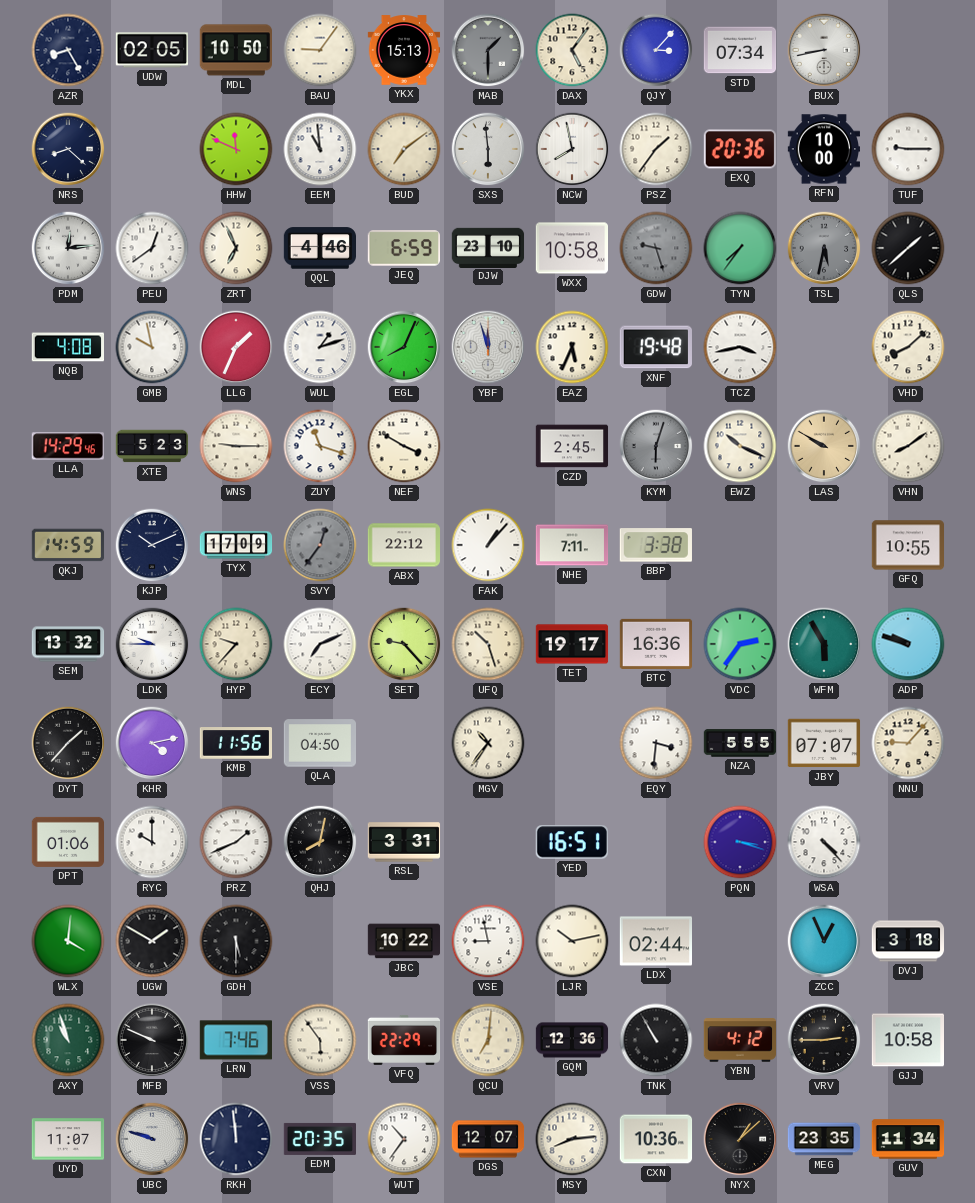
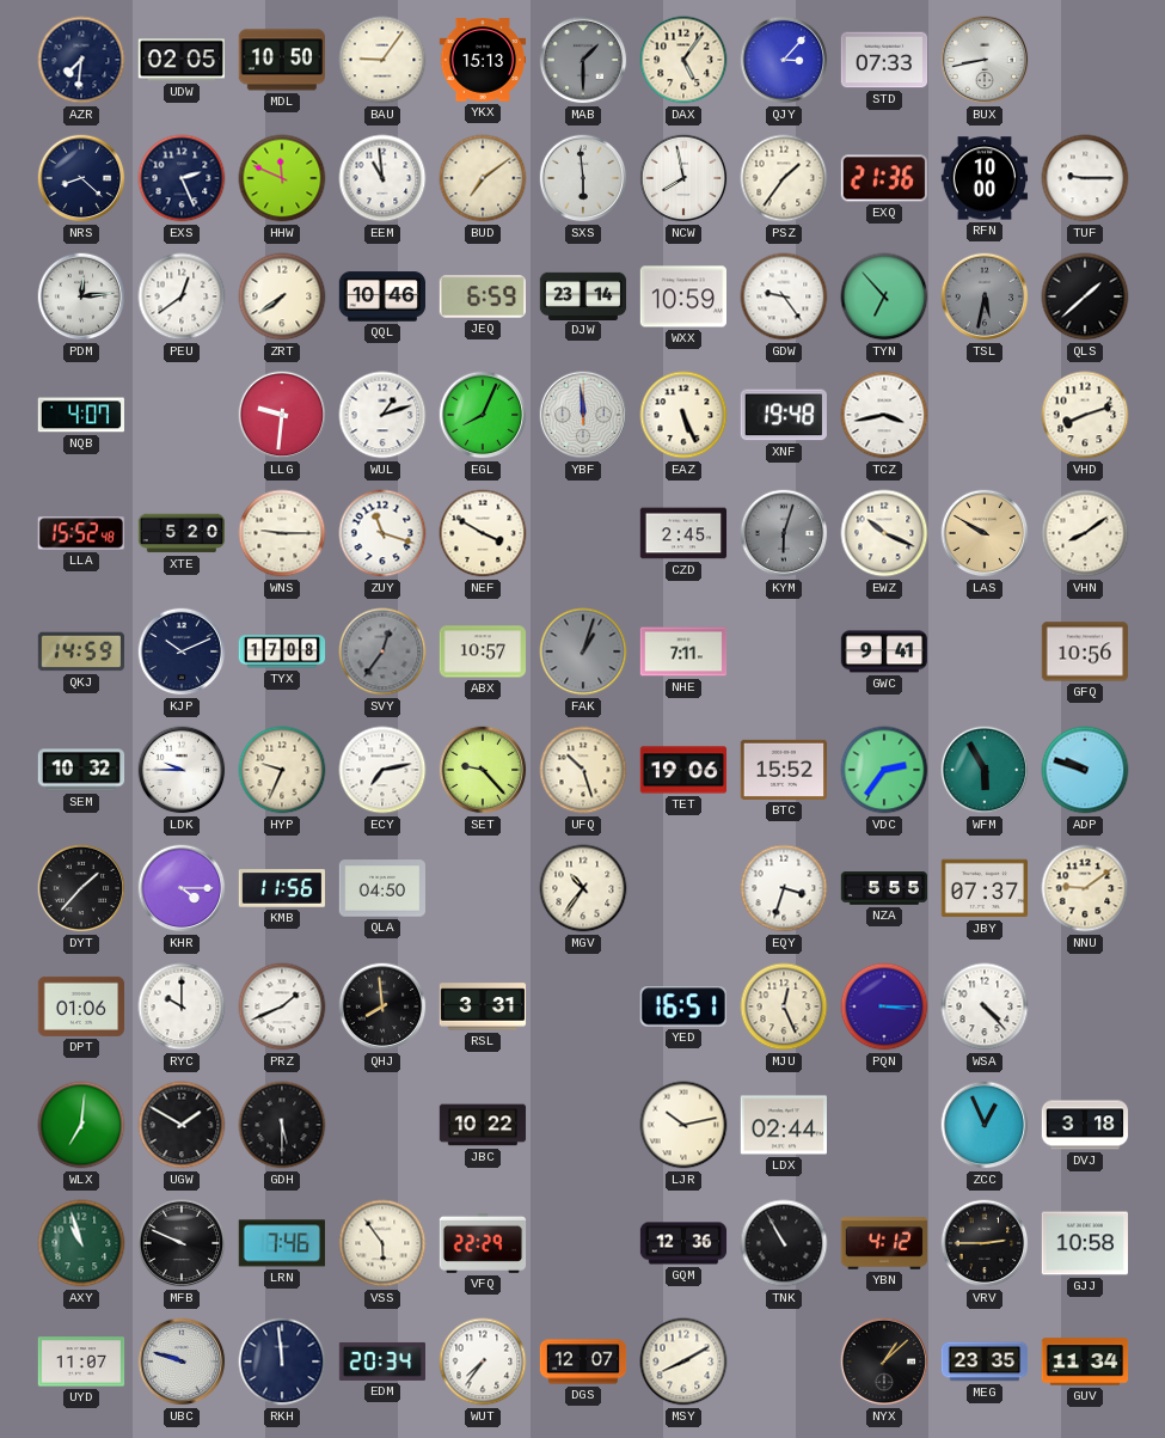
AZR: 8:25 -> 7:31 (81, 60)
STD: 07:34 -> 07:33 (884, 60)
EXS: none -> 2:26 (182, 178)
EXQ: 20:36 -> 21:36 (883, 178)
ZRT: 6:56 -> 7:39 (282, 296)
QQL: 4:46 -> 10:46 (381, 296)
DJW: 23:10 -> 23:14 (583, 295)
WXX: 10:58 -> 10:59 (682, 296)
GDW: 9:27 -> 9:24 (784, 296)
GDW dial: grey -> white (784, 296)
TYN: 7:36 -> 6:53 (884, 296)
NQB: 4:08 -> 4:07 (80, 415)
GMB: 9:58 -> none (152, 347)
LLG: 1:34 -> 9:31 (282, 415)
YBF: 11:57 -> 11:59 (583, 415)
EAZ: 5:34 -> 5:26 (683, 415)
VHD: 8:08 -> 8:12 (1085, 415)
LLA: 14:29 -> 15:52 (81, 533)
XTE: 5:23 -> 5:20 (182, 533)
TYX: 17:09 -> 17:08 (282, 651)
ABX: 22:12 -> 10:57 (483, 651)
FAK: 1:07 -> 1:03 (583, 651)
FAK dial: white -> grey (583, 651)
BBP: 3:38 -> none (656, 545)
GWC: none -> 9:41 (884, 651)
GFQ: 10:55 -> 10:56 (1085, 651)
SEM: 13:32 -> 10:32 (81, 770)
HYP: 9:37 -> 9:34 (282, 770)
ECY: 7:11 -> 7:13 (382, 770)
TET: 19:17 -> 19:06 (683, 770)
BTC: 16:36 -> 15:52 (784, 770)
KHR: 4:13 -> 4:15 (182, 888)
EQY: 3:31 -> 3:33 (784, 888)
JBY: 07:07 -> 07:37 (985, 888)
NNU: 9:07 -> 9:09 (1085, 888)
QHJ: 8:02 -> 7:59 (382, 1006)
MJU: none -> 12:26 (784, 1006)
PQN: 3:18 -> 3:15 (884, 1006)
WLX: 4:01 -> 7:01 (81, 1125)
VSE: 8:58 -> none (488, 941)
QCU: 7:01 -> none (488, 1040)
EDM: 20:35 -> 20:34 (381, 1361)
WUT: 10:36 -> 7:36 (483, 1361)
MSY: 8:14 -> 8:10 (683, 1361)
CXN: 10:36 -> none (656, 1139)
